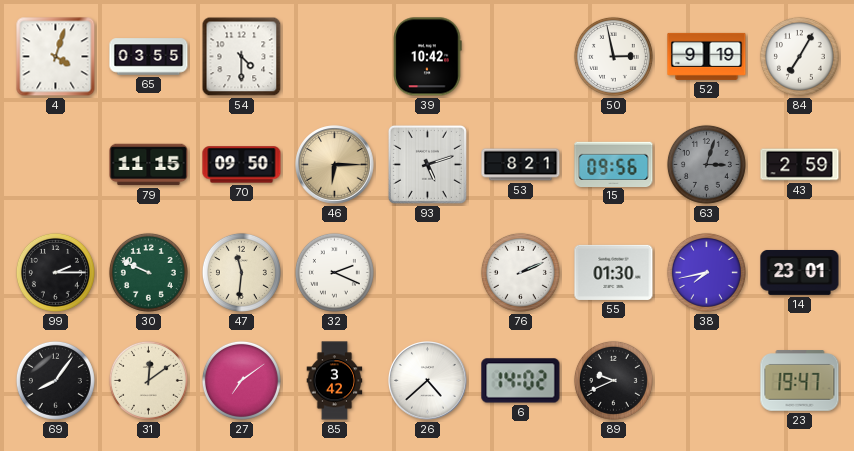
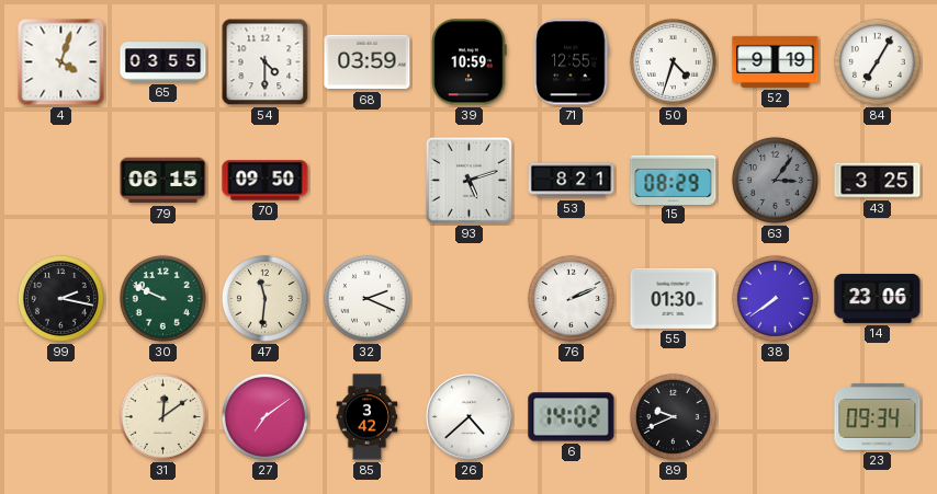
68: none -> 03:59 (368, 62)
39: 10:42 -> 10:59 (470, 62)
71: none -> 12:55 (571, 62)
50: 2:58 -> 4:33 (673, 61)
79: 11:15 -> 06:15 (163, 181)
46: 6:15 -> none (335, 165)
15: 09:56 -> 08:29 (674, 180)
63: 3:03 -> 3:06 (775, 180)
43: 2:59 -> 3:25 (878, 181)
99: 2:15 -> 2:17 (60, 298)
38: 7:43 -> 7:39 (775, 298)
14: 23:01 -> 23:06 (878, 298)
69: 8:06 -> none (55, 380)
23: 19:47 -> 09:34 (878, 417)
